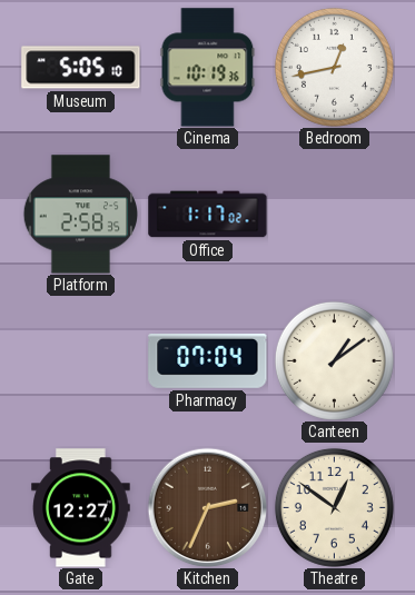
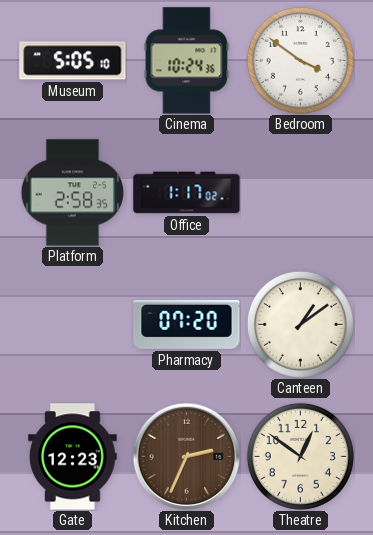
Cinema: 10:19 -> 10:24 (187, 61)
Bedroom: 12:43 -> 3:51 (300, 60)
Pharmacy: 07:04 -> 07:20 (187, 324)
Gate: 12:27 -> 12:23 (73, 457)
